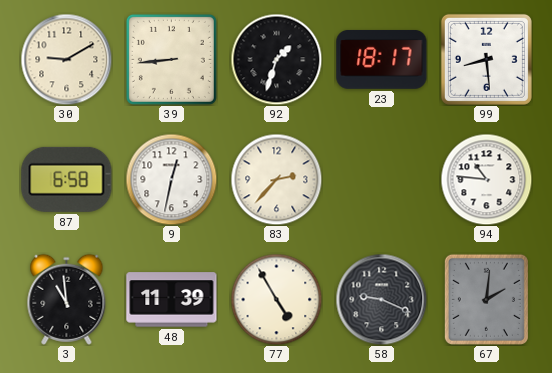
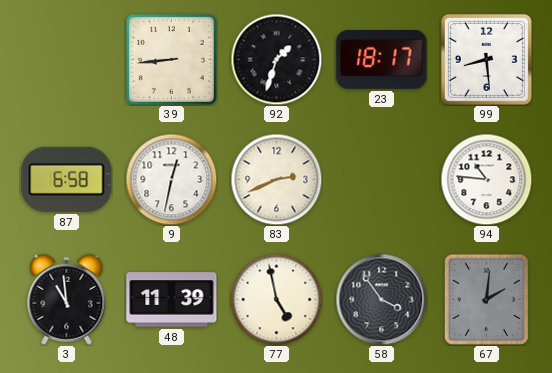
30: 9:10 -> none (66, 59)
83: 2:37 -> 2:41 (276, 179)
77: 4:55 -> 4:58 (276, 299)
58: 9:19 -> 3:54 (381, 299)
